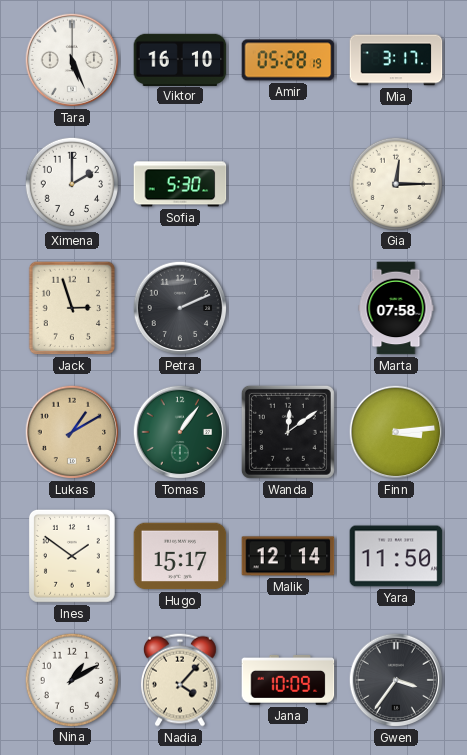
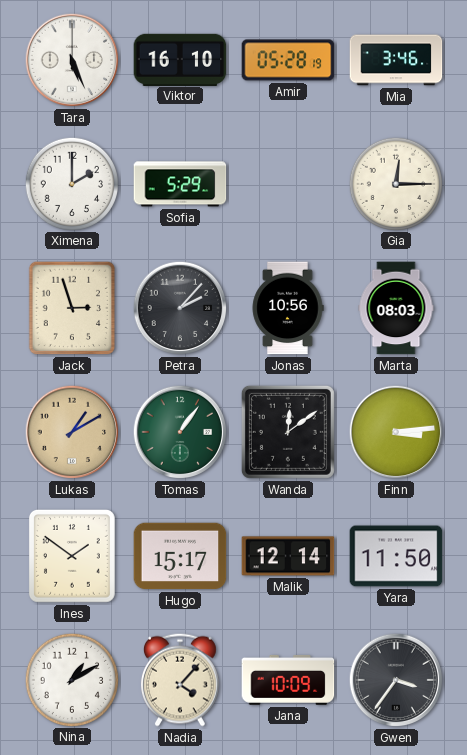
Mia: 3:17 -> 3:46 (396, 60)
Sofia: 5:30 -> 5:29 (180, 184)
Petra: 2:11 -> 2:07 (180, 308)
Jonas: none -> 10:56 (288, 308)
Marta: 07:58 -> 08:03 (396, 308)
